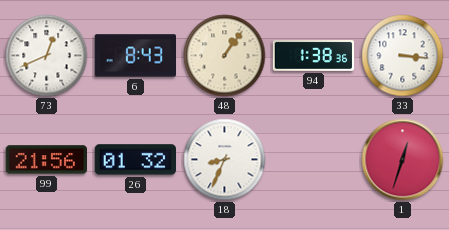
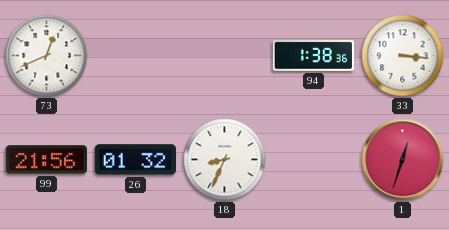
6: 8:43 -> none (135, 56)
48: 1:06 -> none (225, 56)
